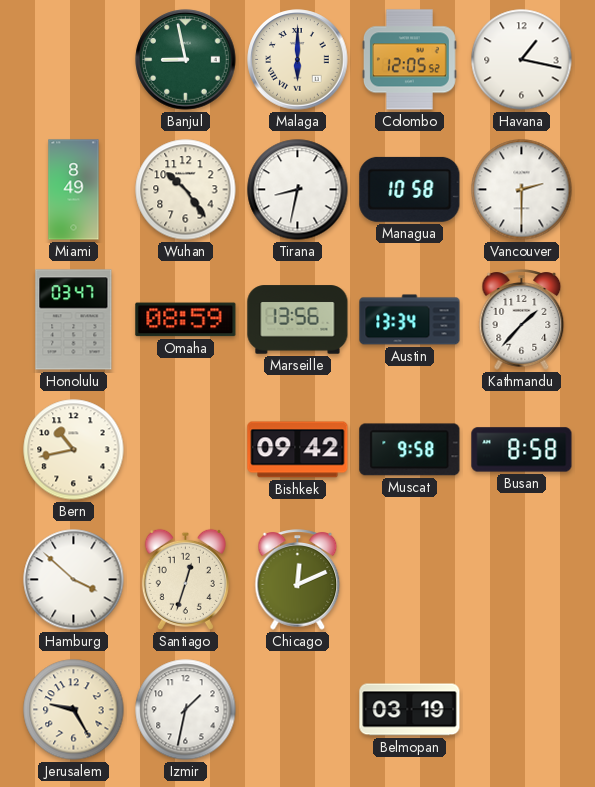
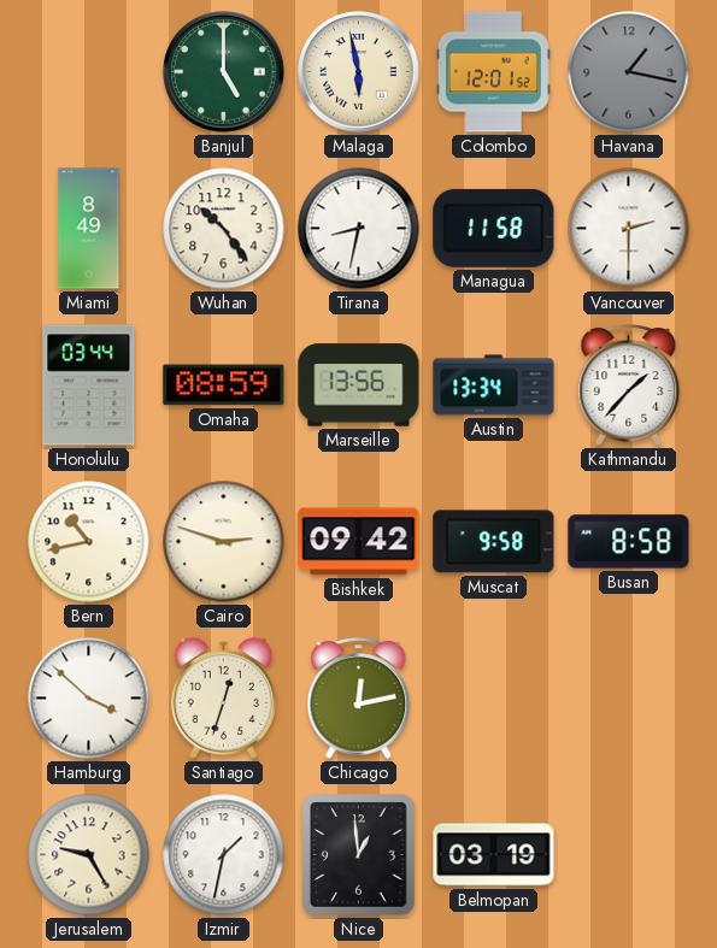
Banjul: 8:58 -> 5:00 (224, 72)
Malaga: 6:00 -> 5:58 (359, 72)
Colombo: 12:05 -> 12:01 (493, 72)
Havana dial: white -> grey (629, 72)
Managua: 10:58 -> 11:58 (494, 228)
Honolulu: 03:47 -> 03:44 (89, 385)
Cairo: none -> 2:48 (224, 542)
Chicago: 12:11 -> 12:13 (359, 699)
Nice: none -> 12:59 (359, 855)
